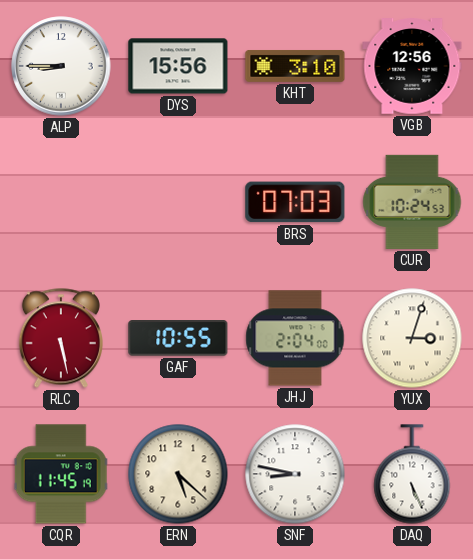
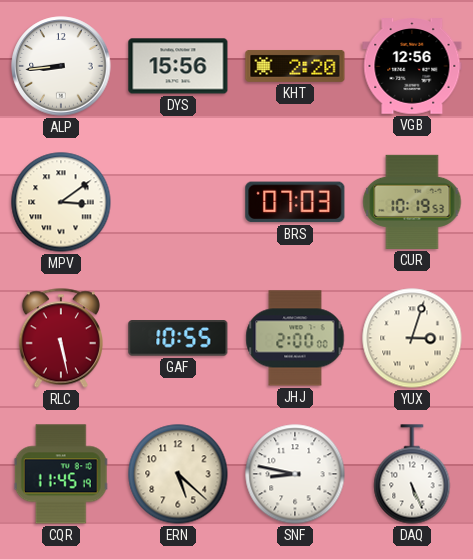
ALP: 8:45 -> 8:44 (61, 66)
KHT: 3:10 -> 2:20 (295, 66)
MPV: none -> 3:09 (61, 202)
CUR: 10:24 -> 10:19 (412, 202)
JHJ: 2:04 -> 2:00 (295, 338)
